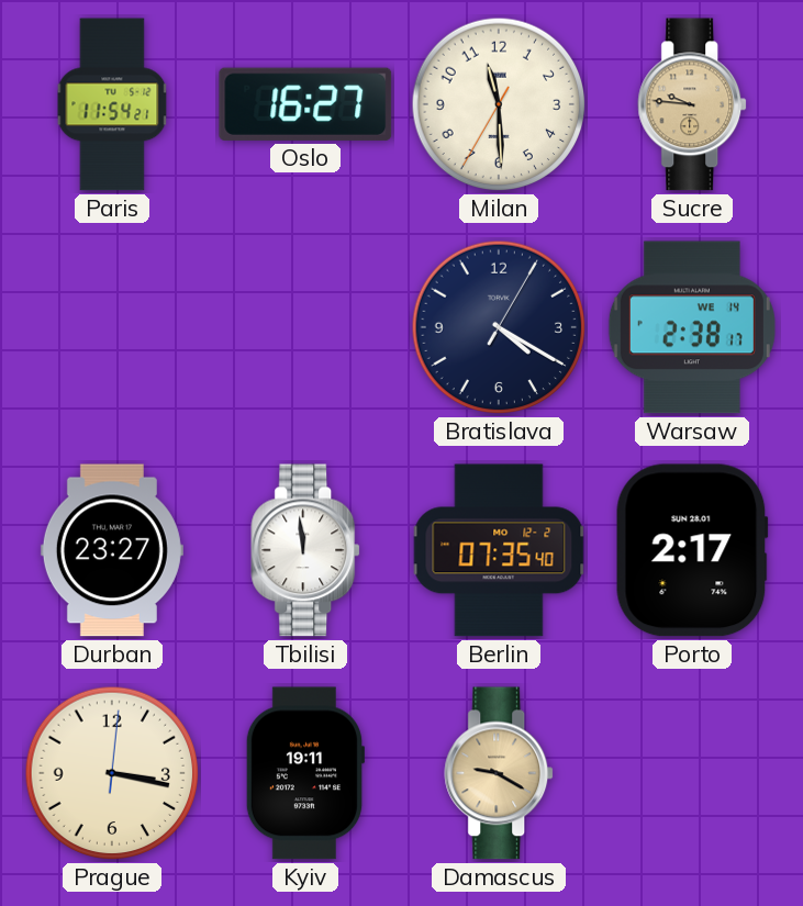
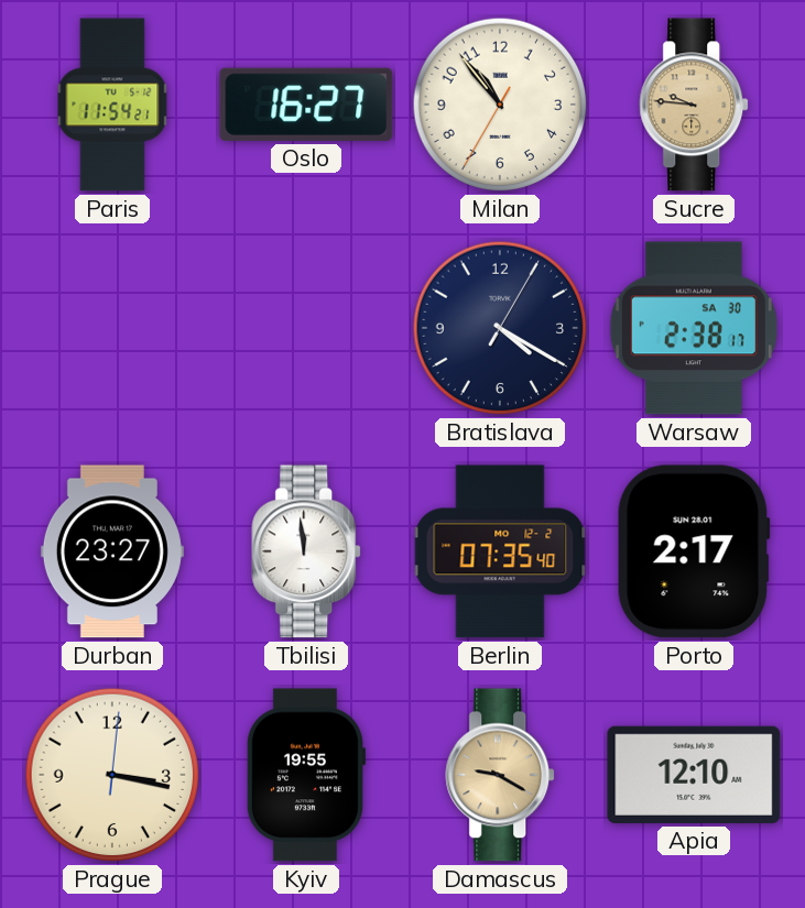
Milan: 11:29 -> 10:53 (500, 105)
Warsaw date: WE 14 -> SA 30 (694, 328)
Kyiv: 19:11 -> 19:55 (306, 775)
Apia: none -> 12:10 (694, 775)
